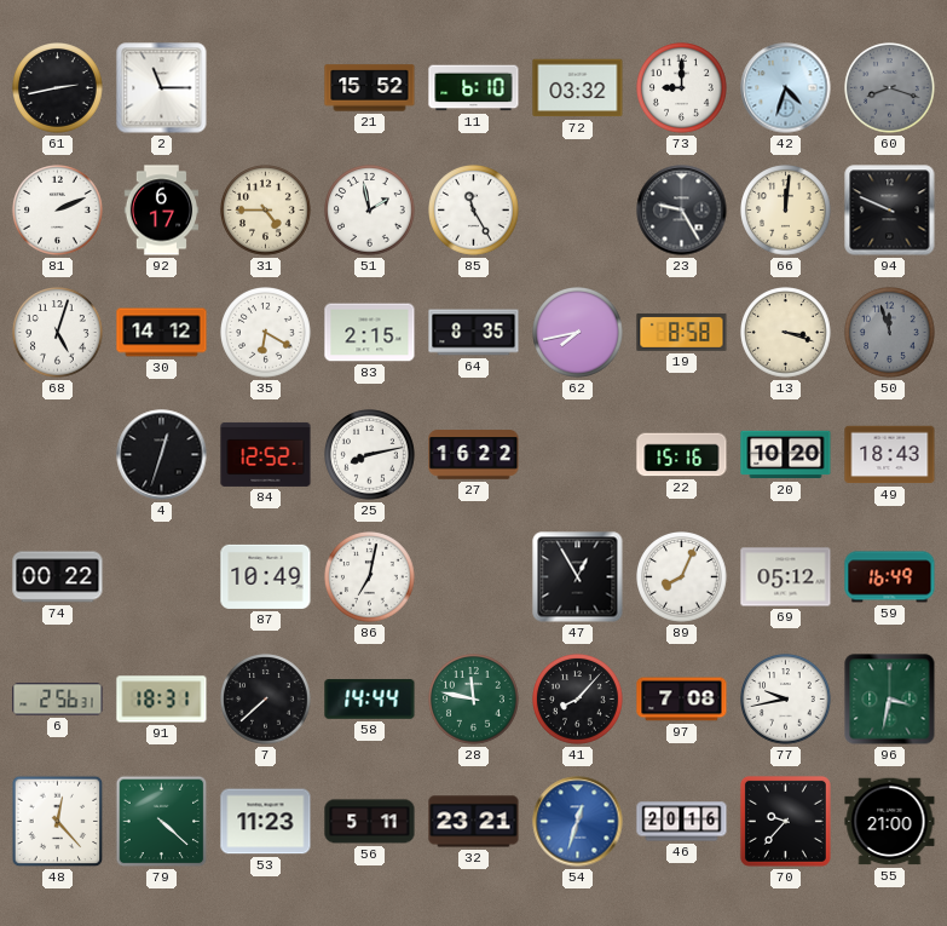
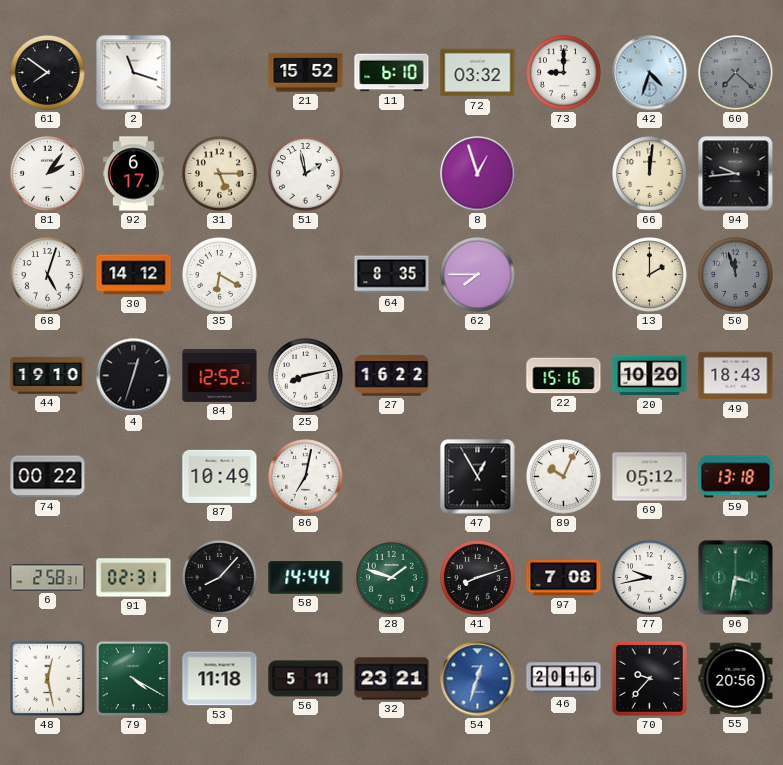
61: 2:43 -> 7:51 (48, 73)
2: 11:15 -> 11:18 (134, 73)
60: 8:18 -> 7:22 (736, 73)
81: 2:11 -> 2:06 (48, 174)
31: 4:45 -> 5:15 (220, 174)
85: 11:25 -> none (474, 211)
8: none -> 12:57 (478, 174)
23: 9:25 -> none (682, 211)
94: 9:49 -> 9:44 (736, 174)
83: 2:15 -> none (370, 333)
62: 7:43 -> 7:45 (478, 275)
19: 8:58 -> none (682, 332)
13: 3:18 -> 2:00 (650, 275)
44: none -> 19:10 (48, 376)
89: 8:04 -> 10:04 (564, 477)
59: 16:49 -> 13:18 (736, 477)
6: 2:56 -> 2:58 (48, 578)
91: 18:31 -> 02:31 (134, 578)
7: 7:38 -> 8:07 (220, 578)
28: 11:47 -> 1:48 (392, 578)
41: 8:07 -> 8:12 (478, 578)
48: 12:23 -> 12:28 (48, 679)
79: 4:22 -> 4:20 (134, 679)
53: 11:23 -> 11:18 (220, 679)
55: 21:00 -> 20:56 (736, 679)
